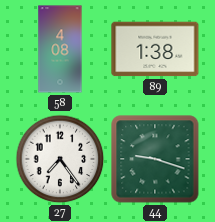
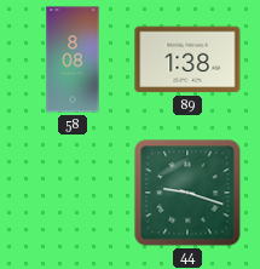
58: 4:08 -> 8:08 (73, 59)
27: 7:24 -> none (60, 159)
